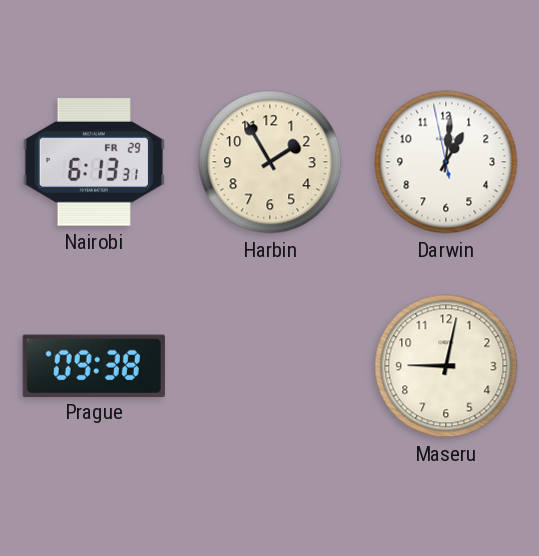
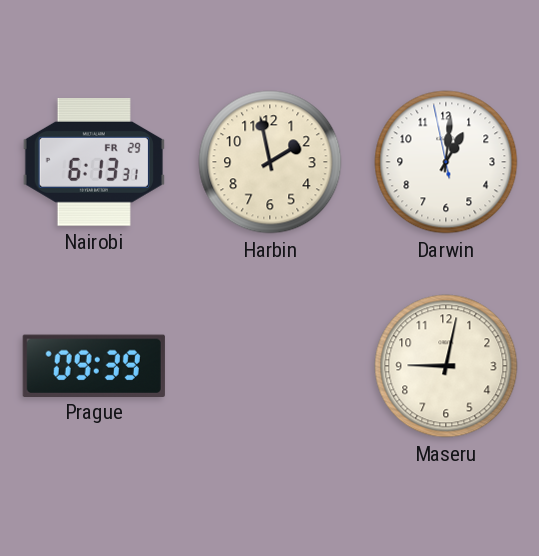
Harbin: 1:55 -> 1:58 (270, 162)
Prague: 09:38 -> 09:39 (94, 365)
